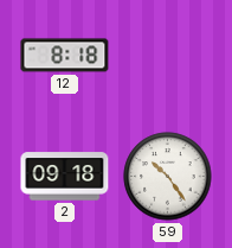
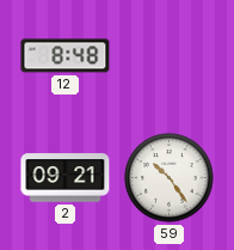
12: 8:18 -> 8:48 (66, 56)
2: 09:18 -> 09:21 (66, 178)
